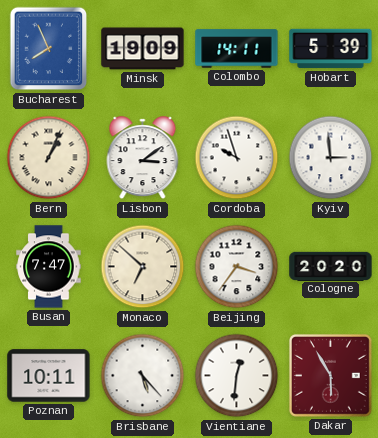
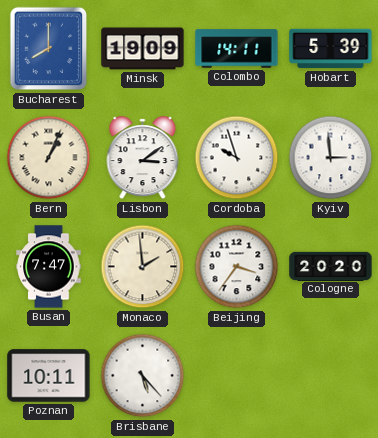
Bucharest: 7:56 -> 8:00 (49, 49)
Monaco: 6:52 -> 1:59 (143, 267)
Vientiane: 12:31 -> none (237, 376)
Dakar: 5:55 -> none (330, 375)
